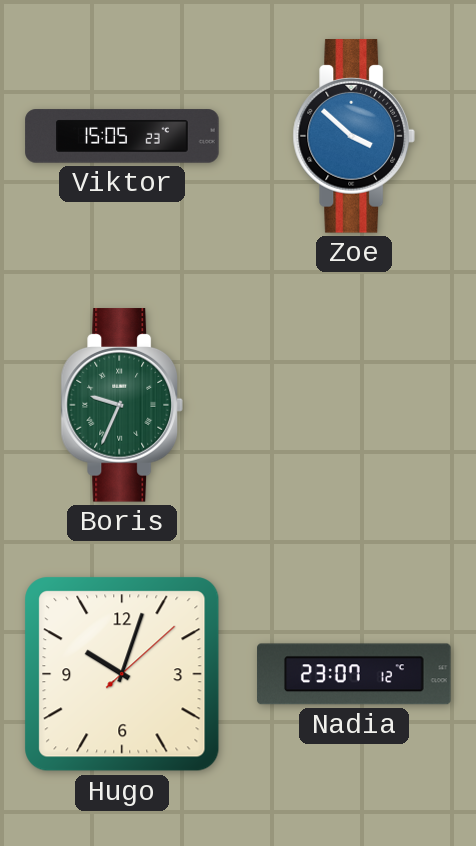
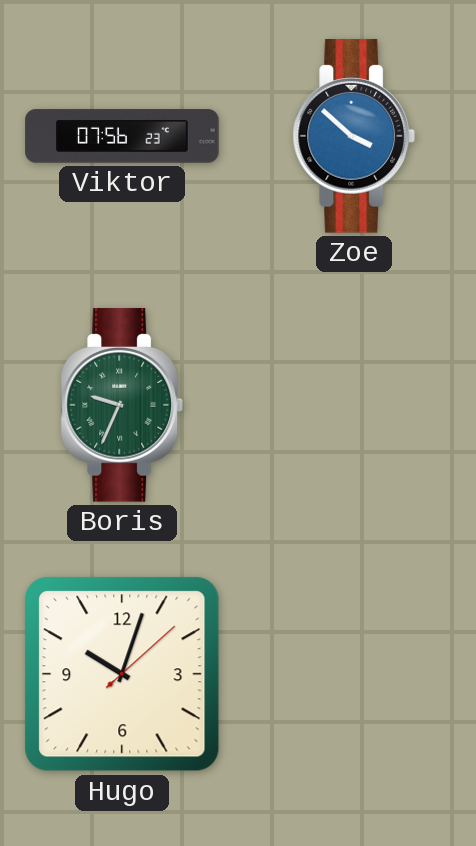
Viktor: 15:05 -> 07:56 (122, 136)
Nadia: 23:07 -> none (354, 674)
